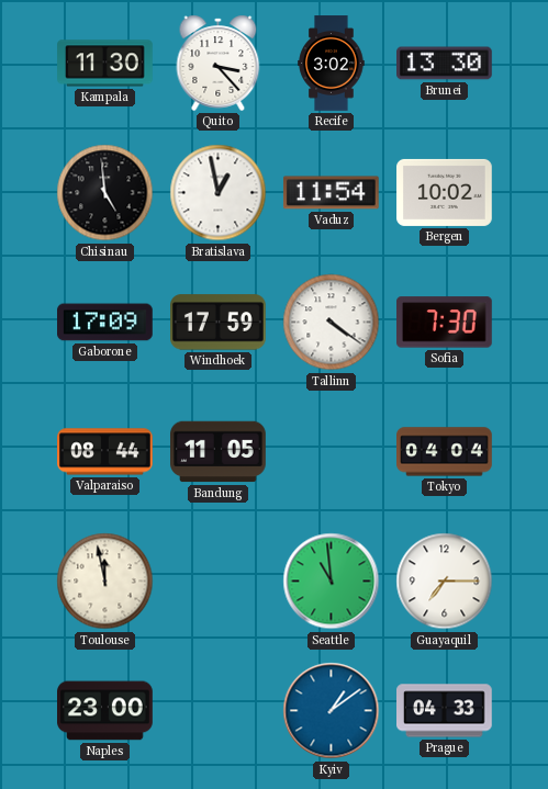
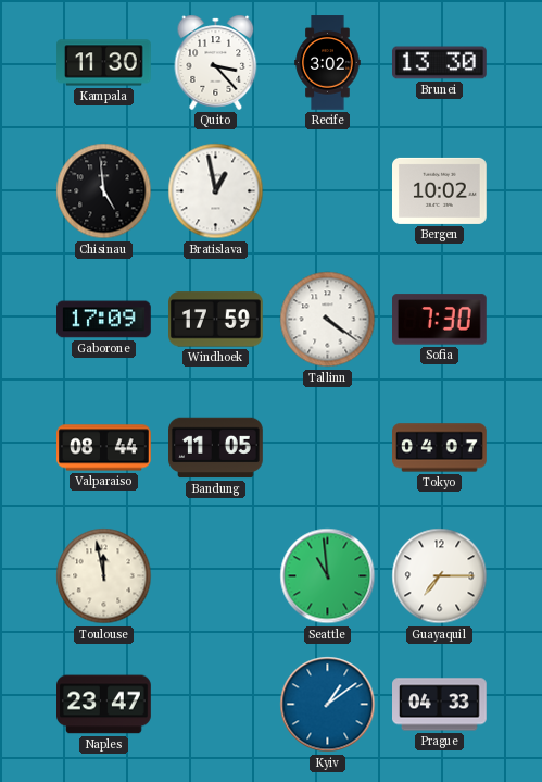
Vaduz: 11:54 -> none (331, 193)
Tokyo: 04:04 -> 04:07 (440, 448)
Naples: 23:00 -> 23:47 (104, 705)
